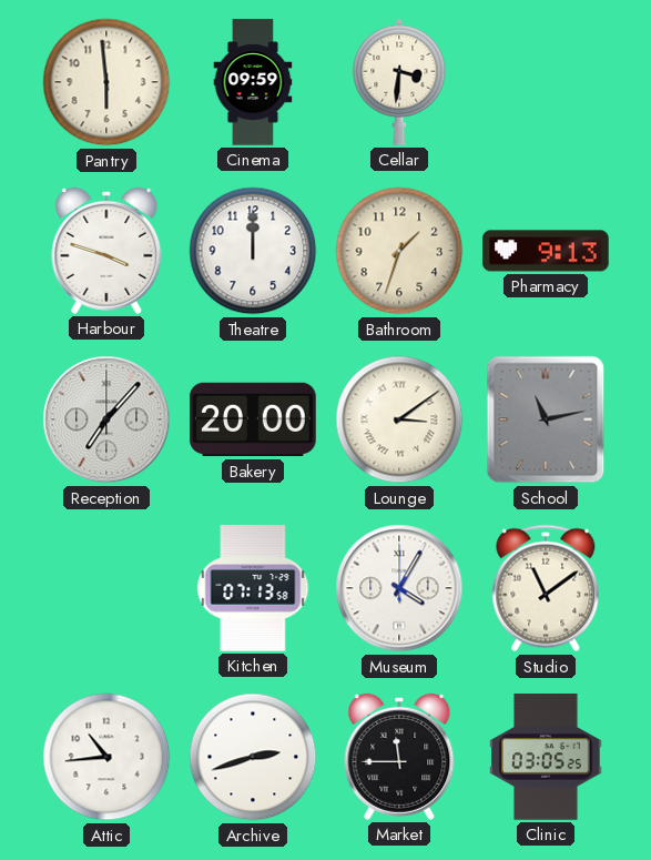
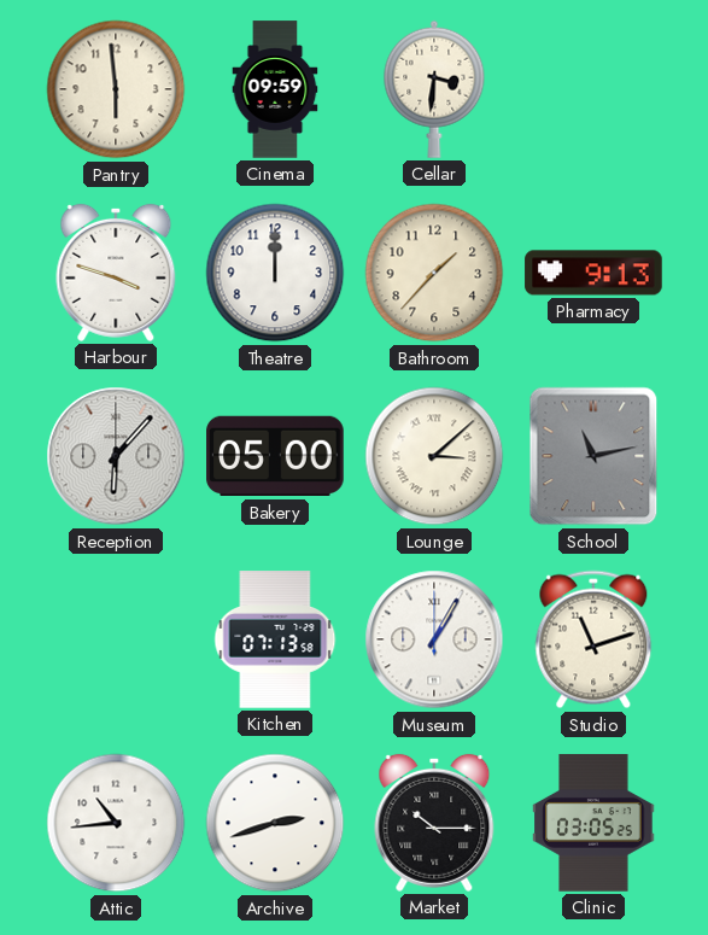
Bathroom: 1:33 -> 1:37 (434, 273)
Reception: 7:07 -> 6:07 (116, 456)
Bakery: 20:00 -> 05:00 (275, 456)
Lounge: 3:09 -> 3:08 (434, 456)
Museum: 4:05 -> 1:05 (434, 639)
Studio: 11:09 -> 11:12 (593, 639)
Market: 11:45 -> 10:15 (434, 823)
